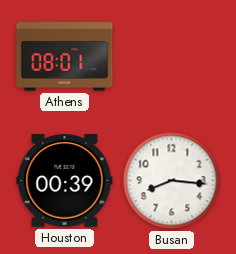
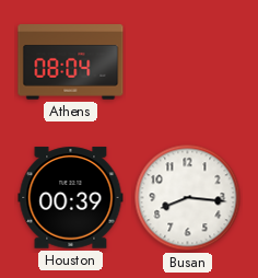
Athens: 08:01 -> 08:04 (71, 62)
